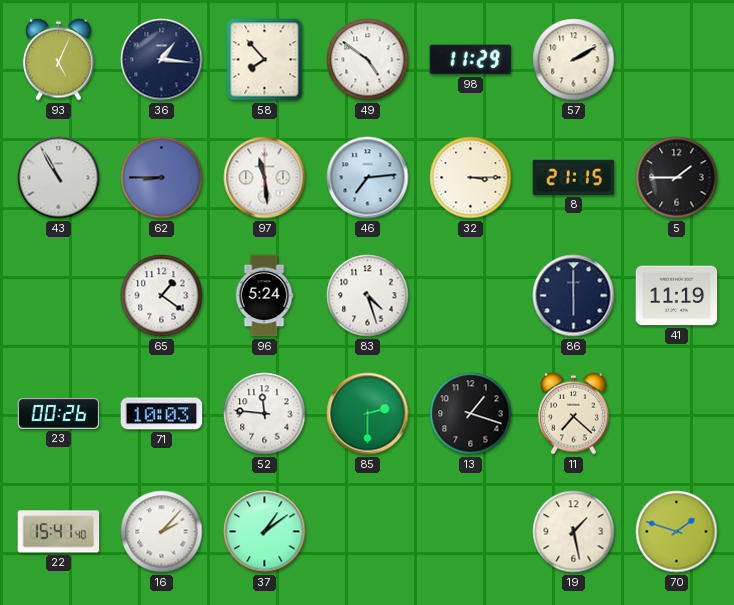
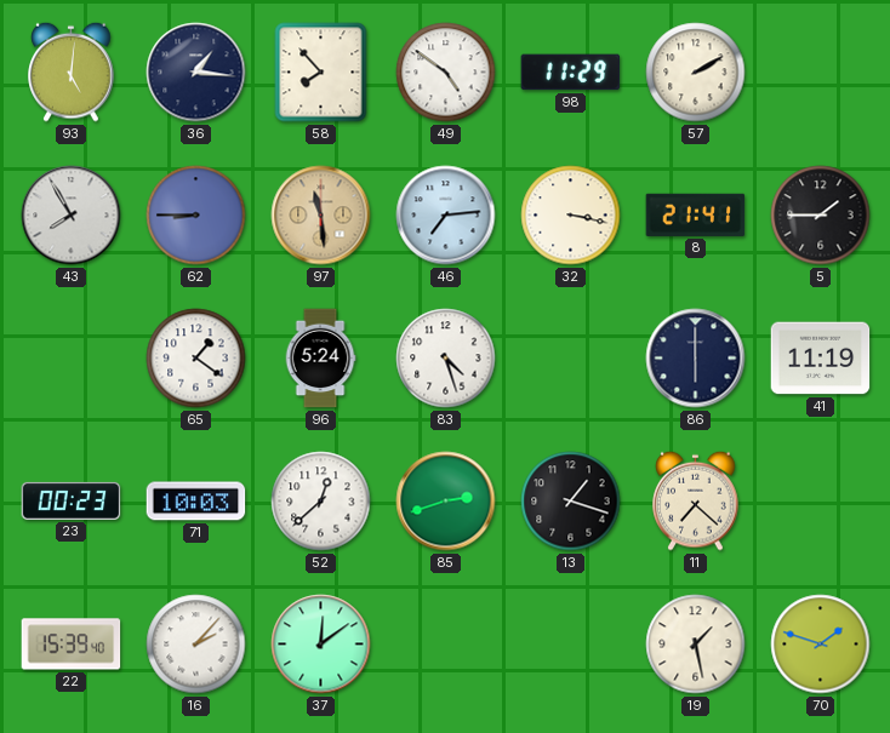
93: 5:04 -> 5:01 (72, 71)
43: 10:55 -> 7:55 (72, 216)
97 dial: white -> champagne (321, 216)
32: 3:15 -> 3:17 (571, 216)
8: 21:15 -> 21:41 (696, 214)
23: 00:26 -> 00:23 (72, 500)
52: 11:46 -> 12:38 (321, 502)
85: 2:30 -> 2:42 (446, 502)
22: 15:41 -> 15:39 (72, 645)
37: 1:09 -> 12:09 (321, 645)
